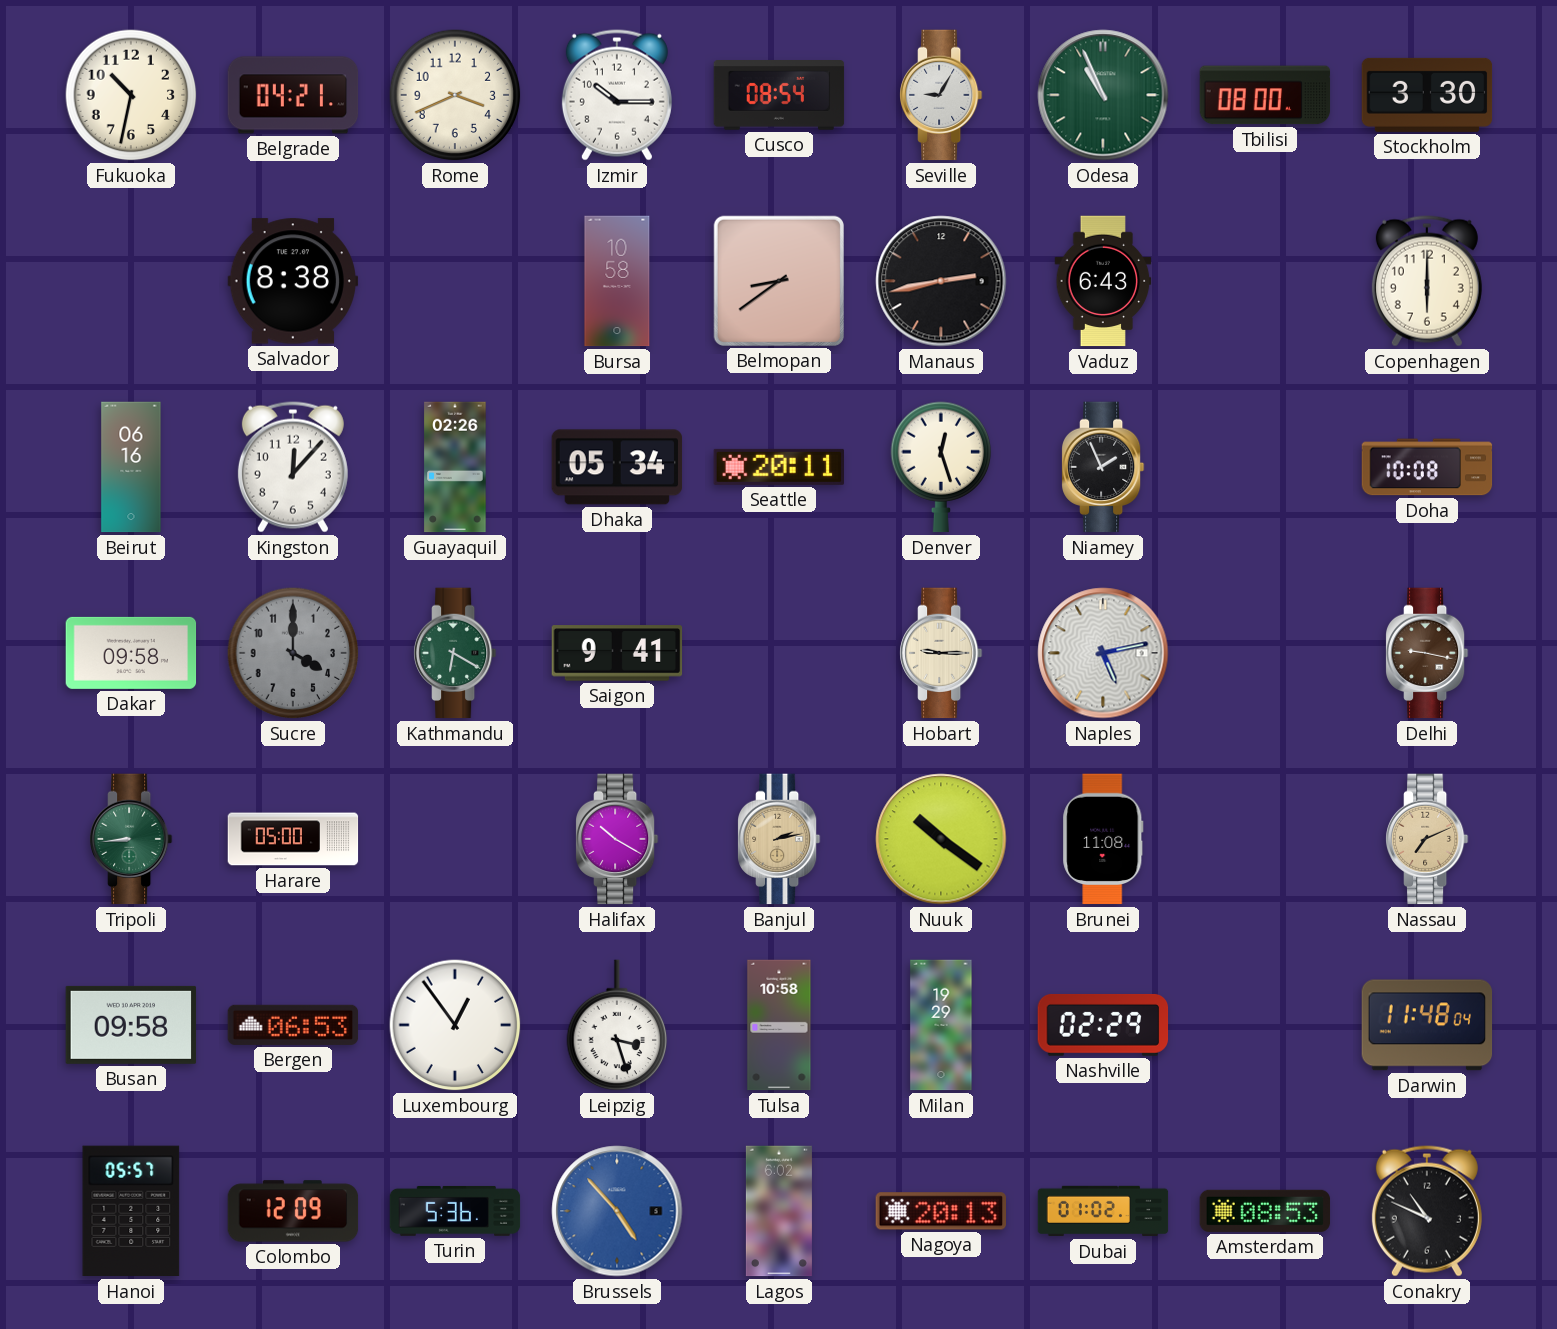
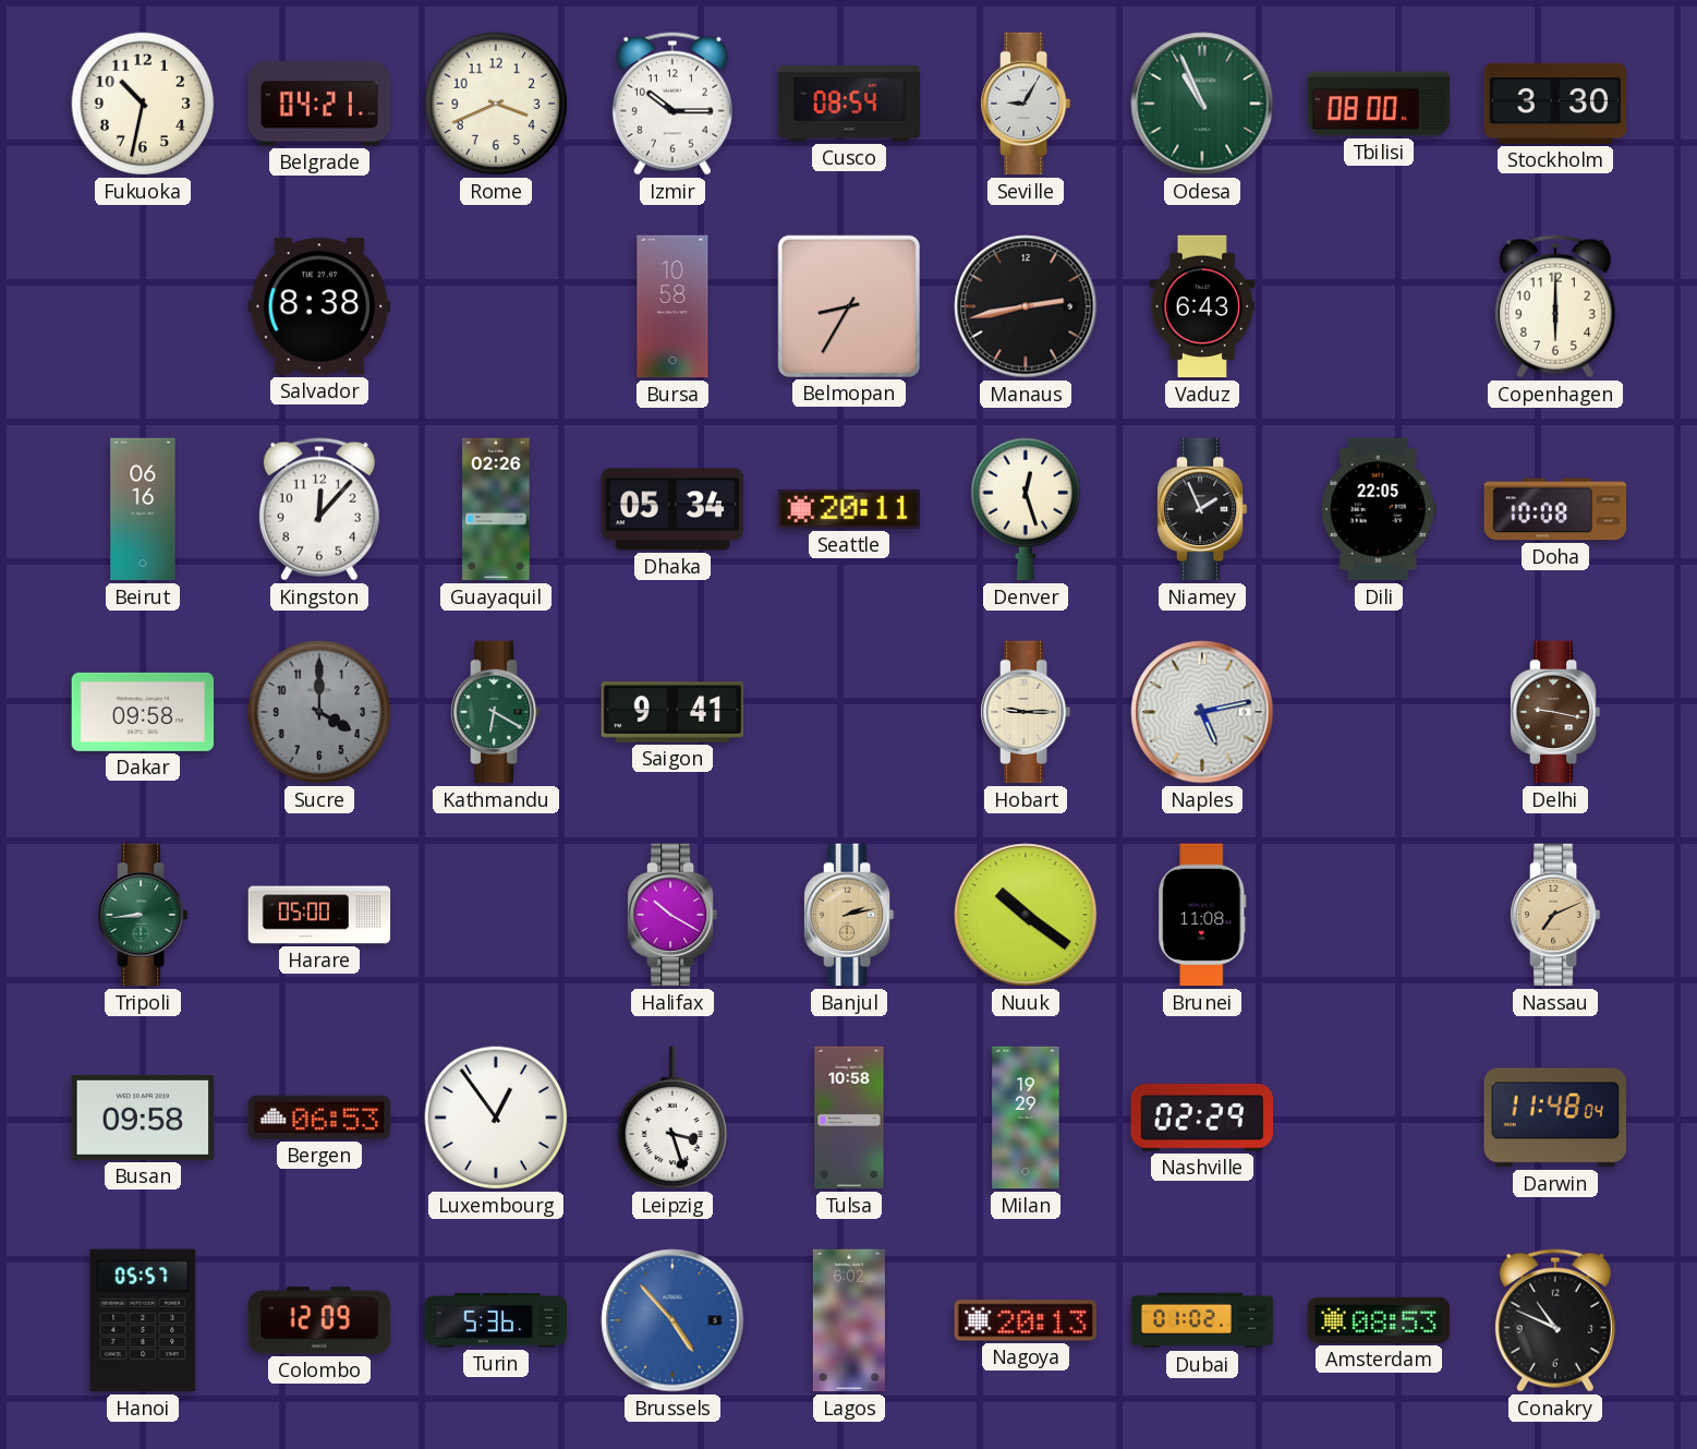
Belmopan: 8:39 -> 8:35 (848, 305)
Dili: none -> 22:05 (1379, 509)
